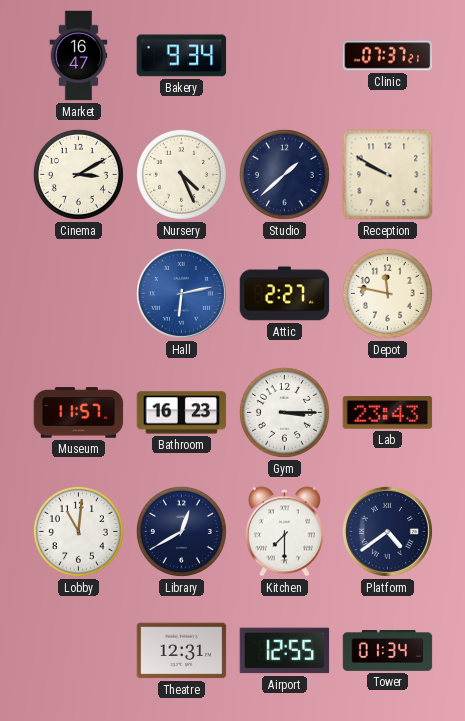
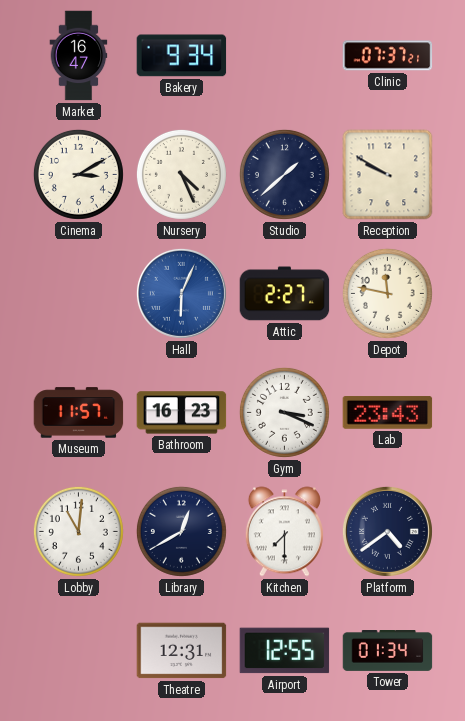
Hall: 6:13 -> 6:04 (181, 293)
Gym: 3:15 -> 3:19 (284, 412)
